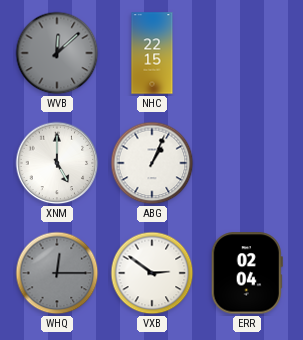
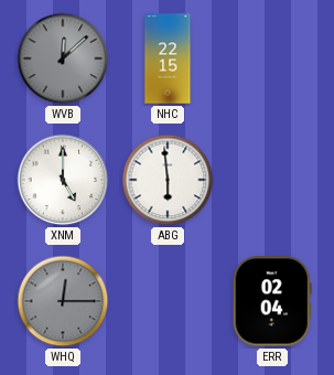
ABG: 1:04 -> 5:59 (168, 180)
VXB: 2:51 -> none (152, 273)
